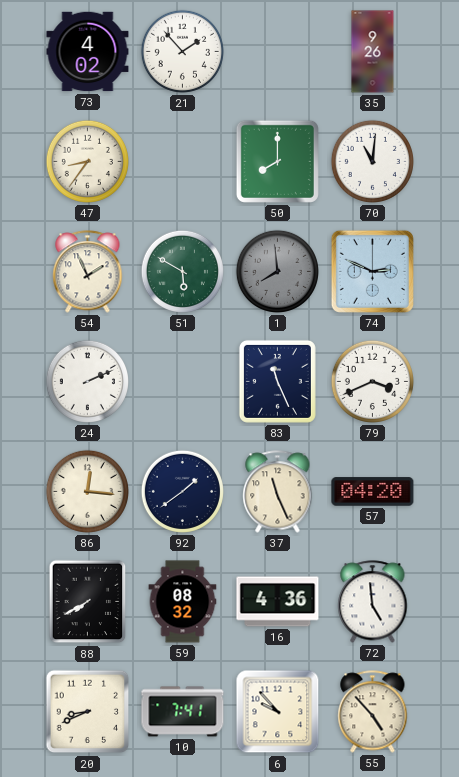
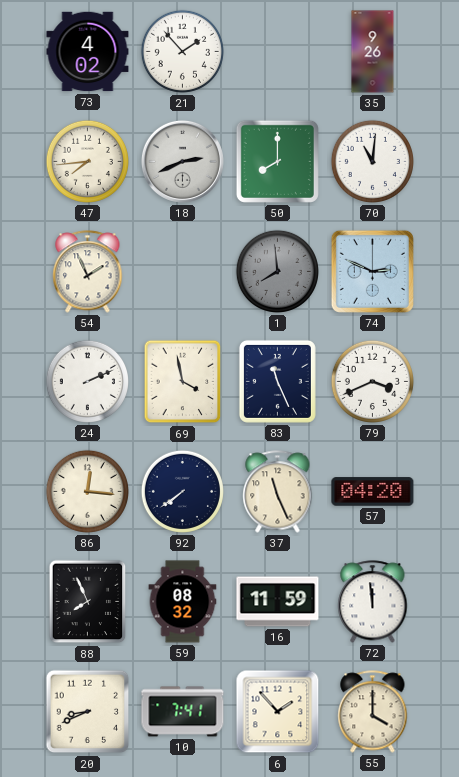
47: 8:36 -> 7:44 (87, 161)
18: none -> 2:41 (182, 161)
51: 5:50 -> none (182, 271)
69: none -> 3:58 (183, 382)
92: 1:39 -> 7:39 (182, 491)
88: 7:40 -> 7:56 (88, 602)
16: 4:36 -> 11:59 (278, 602)
72: 4:59 -> 11:59 (373, 602)
6: 9:53 -> 1:53 (278, 712)
55: 4:53 -> 4:00 (373, 712)
